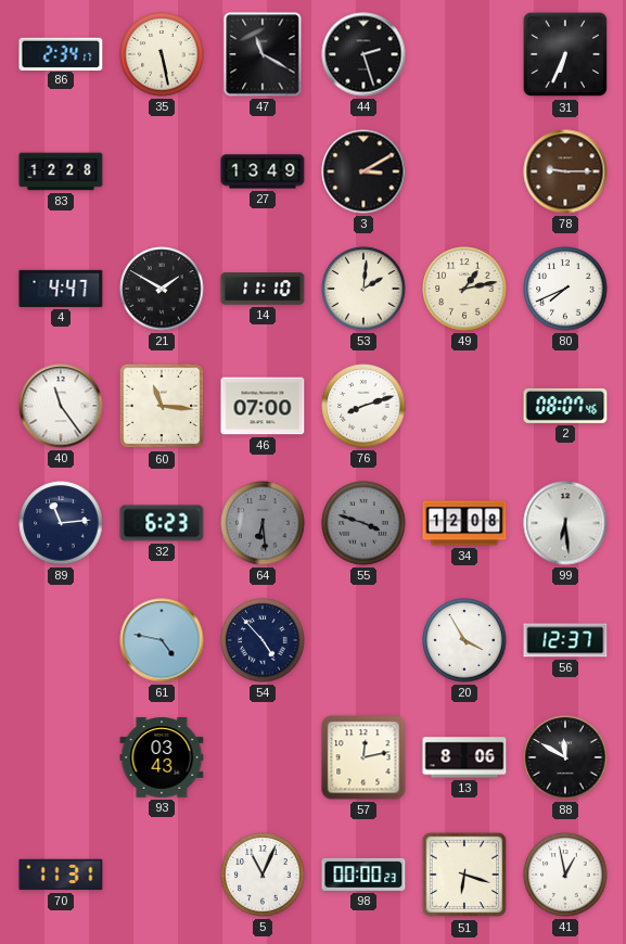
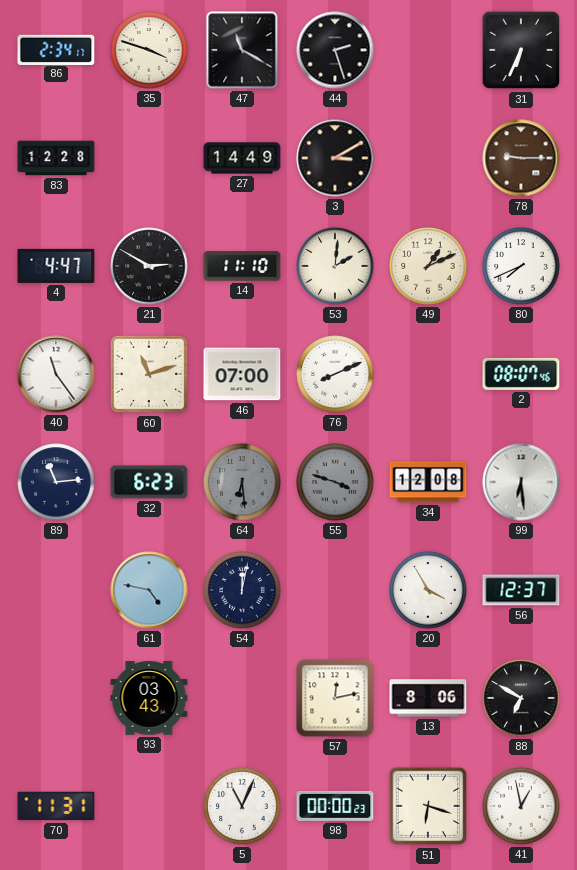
35: 5:28 -> 3:48 (149, 50)
27: 13:49 -> 14:49 (242, 158)
21: 1:50 -> 2:50 (149, 266)
49: 1:13 -> 1:11 (428, 266)
60: 11:16 -> 11:12 (149, 374)
76: 8:12 -> 8:11 (335, 374)
54: 4:53 -> 12:02 (242, 590)
88: 11:50 -> 6:50 (521, 698)
